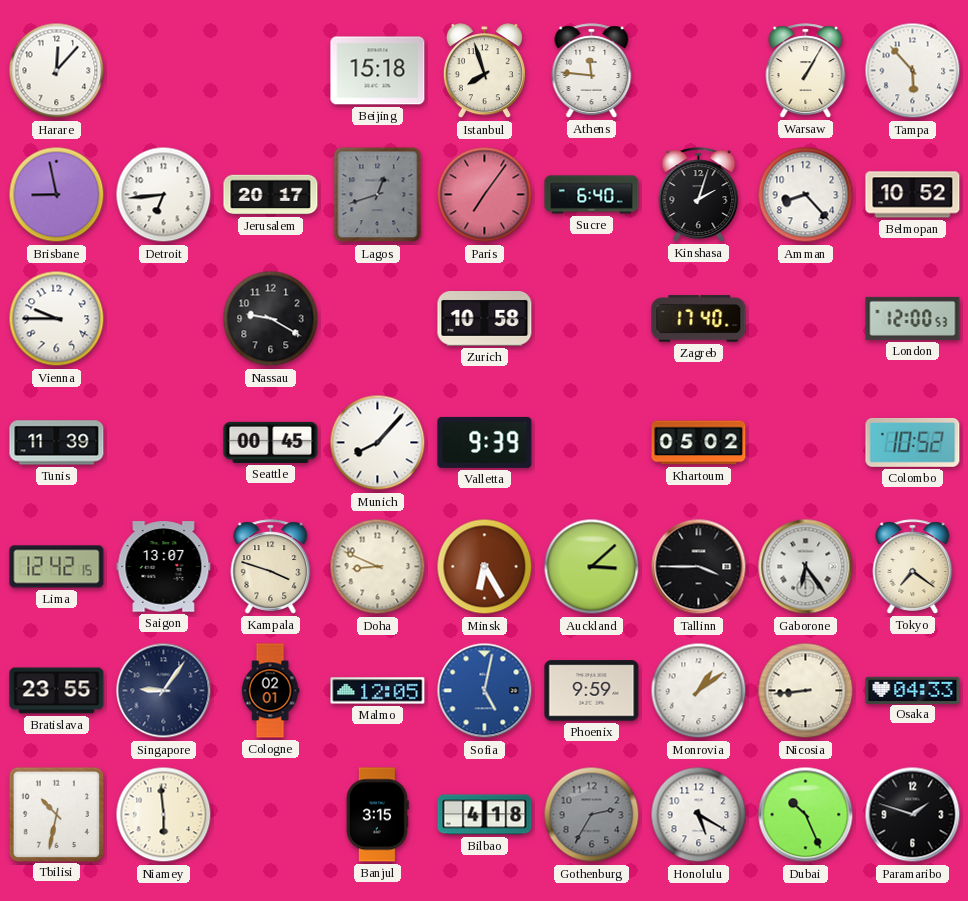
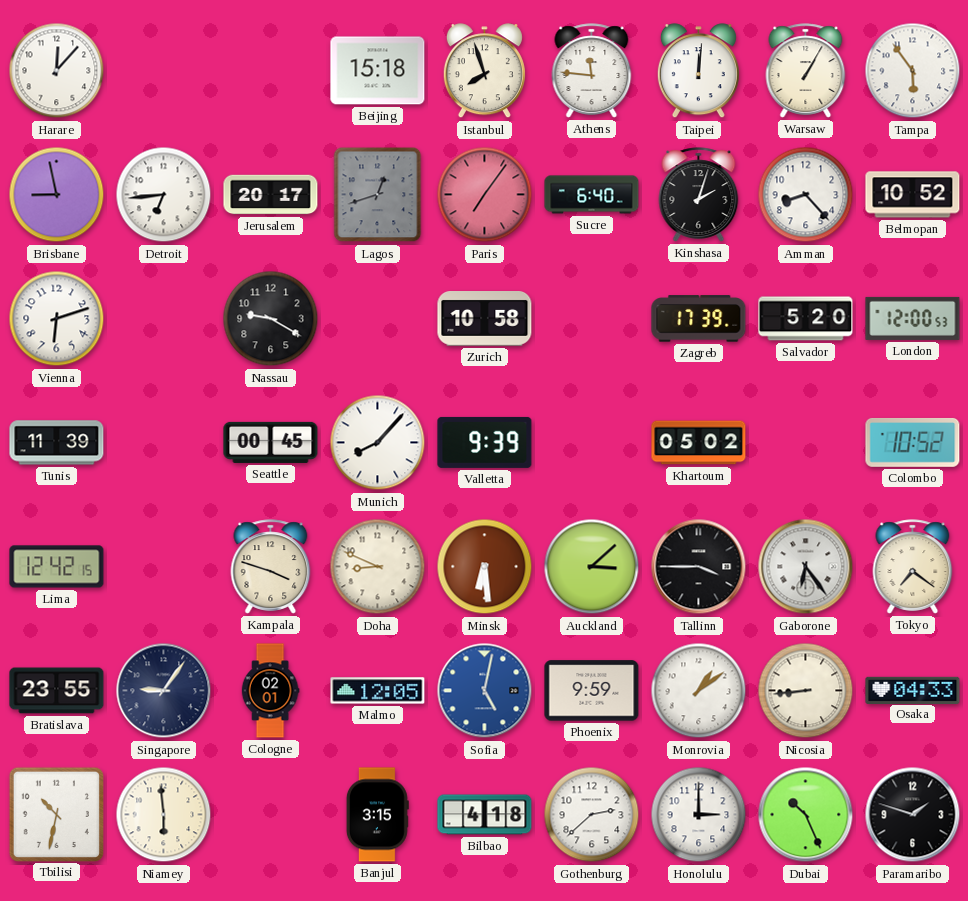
Taipei: none -> 12:01 (698, 71)
Tampa: 5:53 -> 5:54 (913, 71)
Vienna: 9:45 -> 6:12 (57, 319)
Zagreb: 17:40 -> 17:39 (699, 319)
Salvador: none -> 5:20 (806, 319)
Saigon: 13:07 -> none (164, 567)
Minsk: 6:25 -> 6:29 (485, 567)
Gothenburg: 2:35 -> 2:38 (592, 815)
Gothenburg dial: grey -> white (592, 815)
Honolulu: 5:20 -> 3:00 (699, 815)
